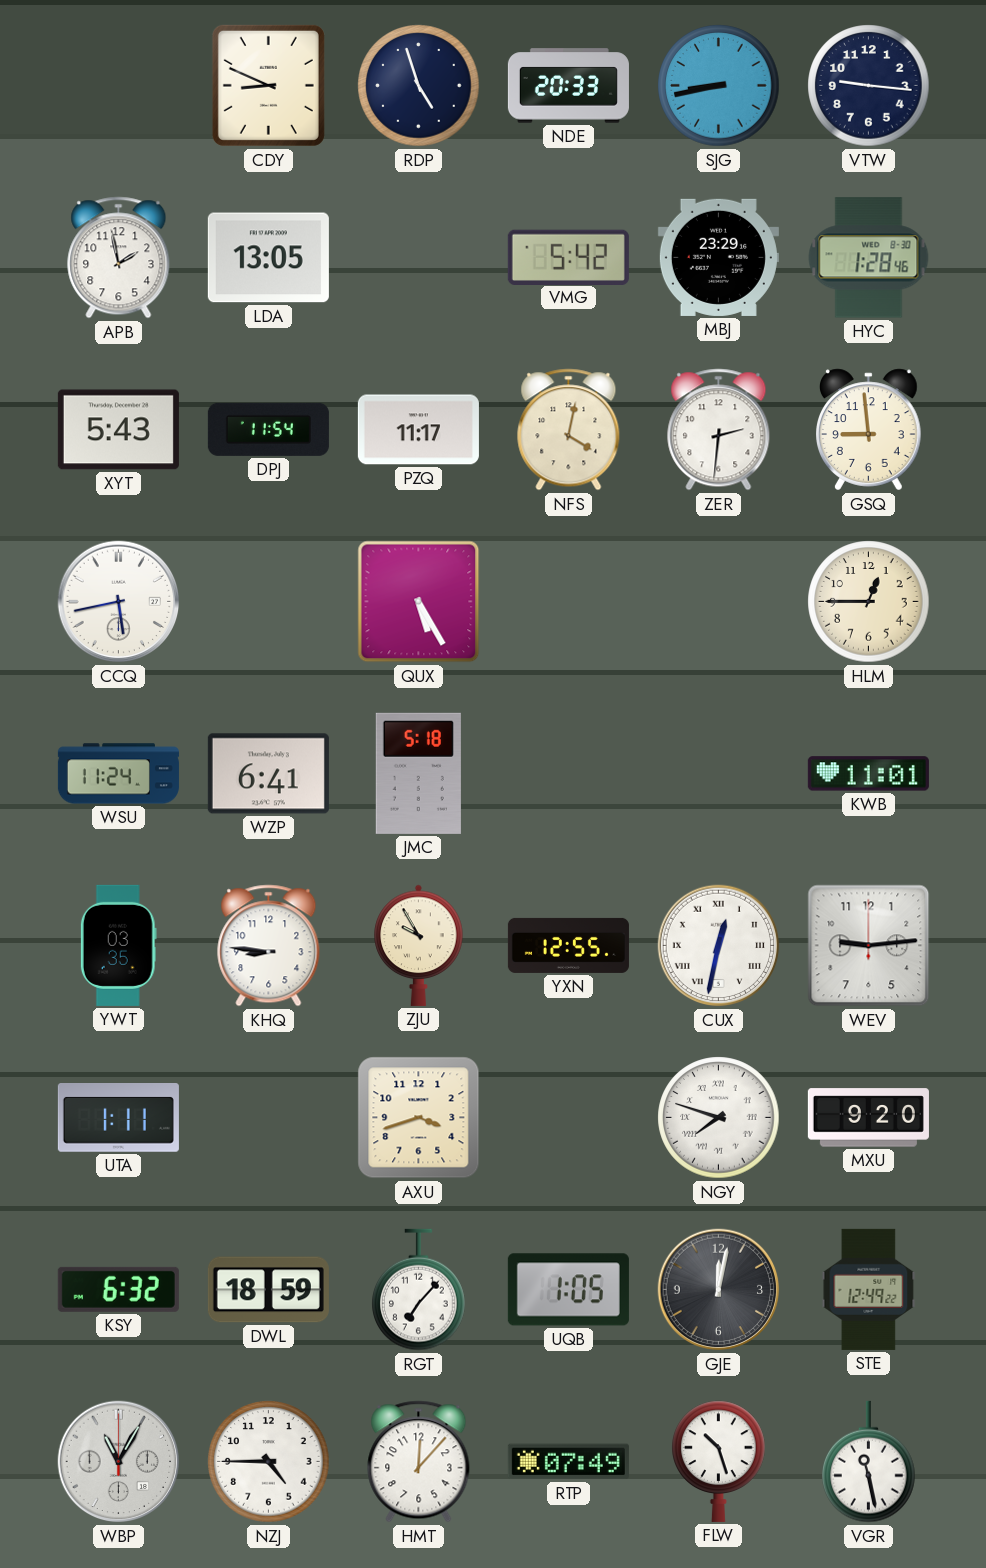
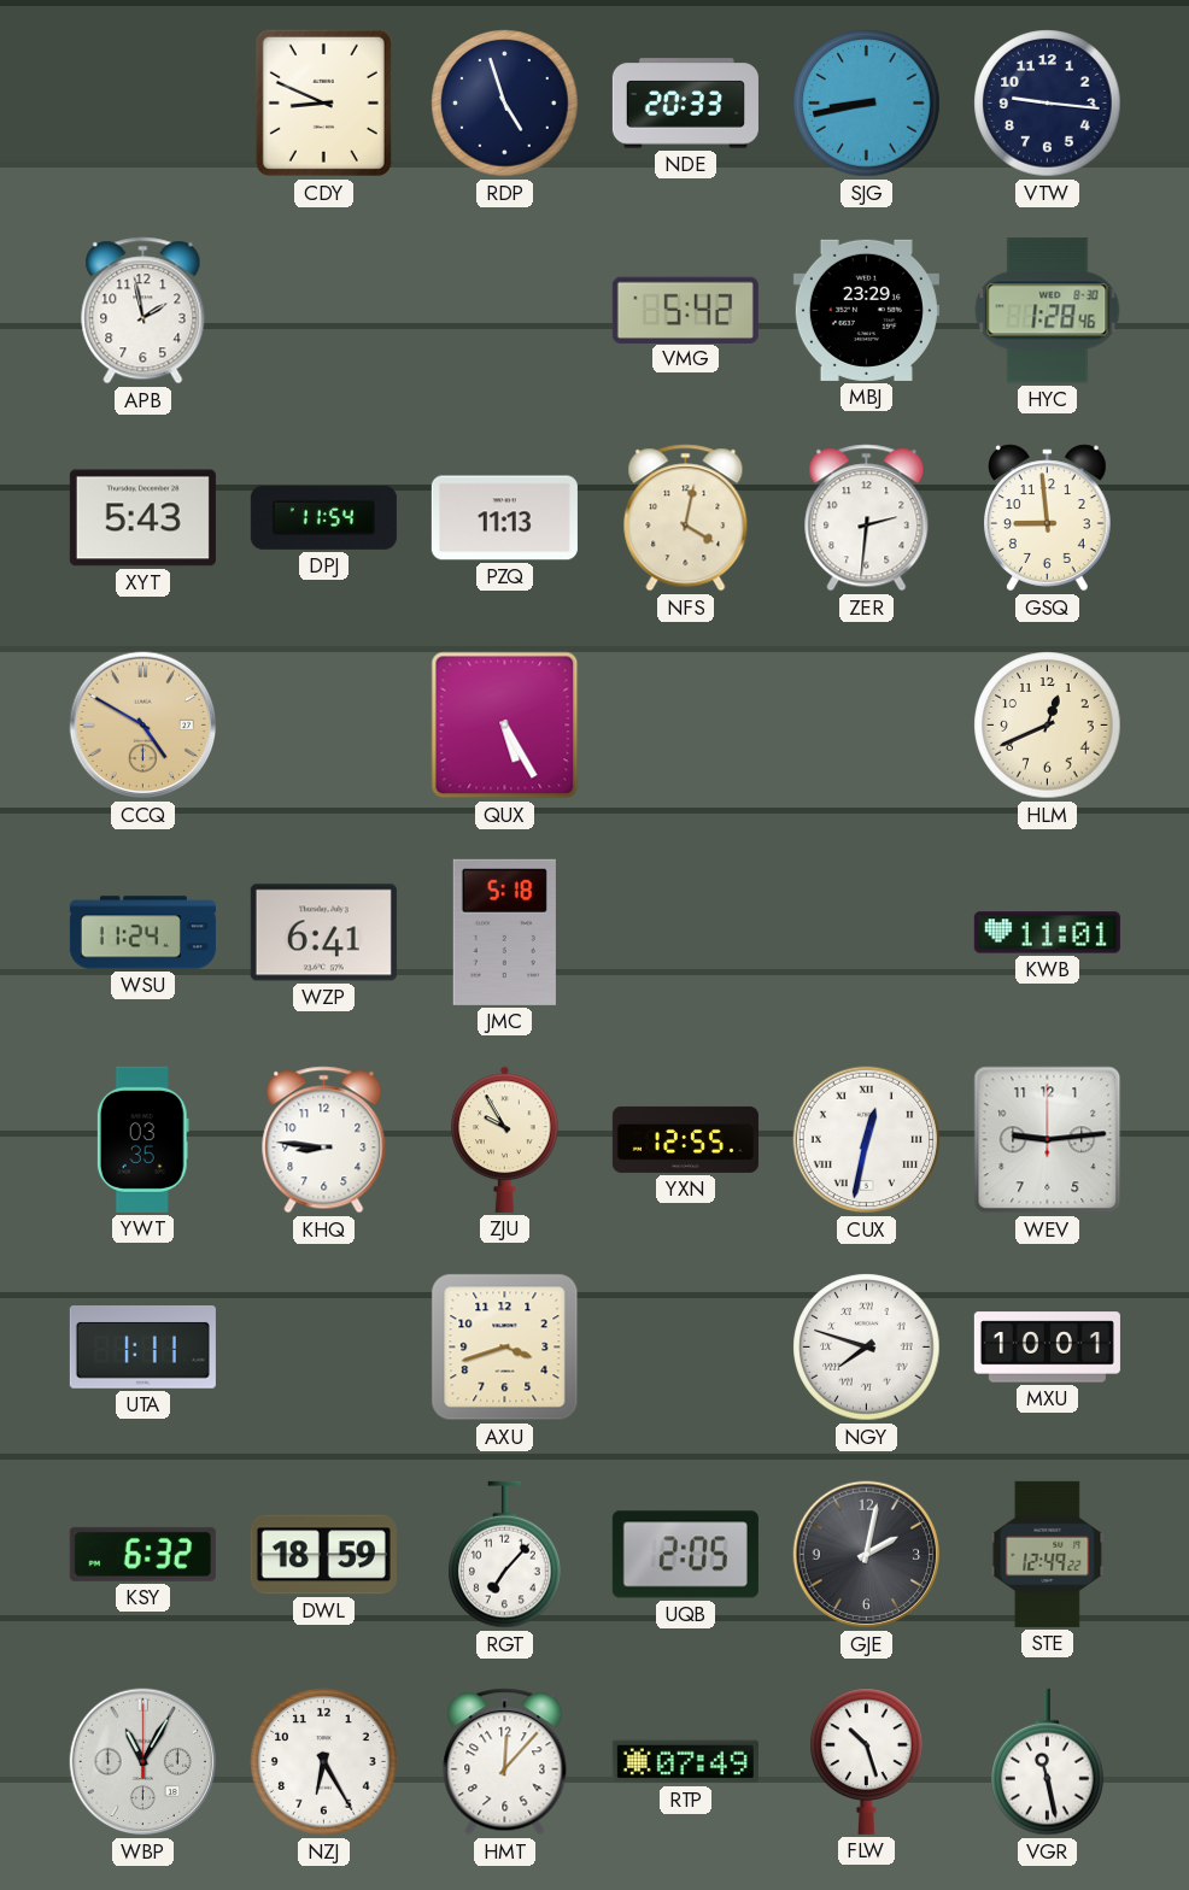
LDA: 13:05 -> none (268, 258)
PZQ: 11:17 -> 11:13 (504, 518)
CCQ: 5:43 -> 4:50 (143, 726)
CCQ dial: white -> champagne (143, 726)
HLM: 12:45 -> 12:41 (1048, 726)
MXU: 9:20 -> 10:01 (1047, 1348)
UQB: 1:05 -> 2:05 (685, 1555)
GJE: 12:02 -> 2:02 (867, 1555)
NZJ: 4:45 -> 6:25 (324, 1762)
